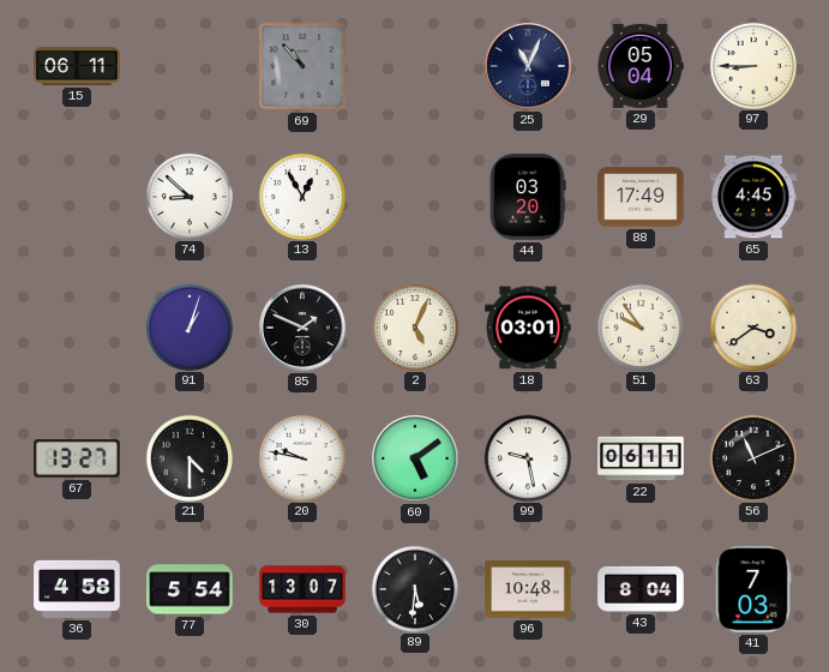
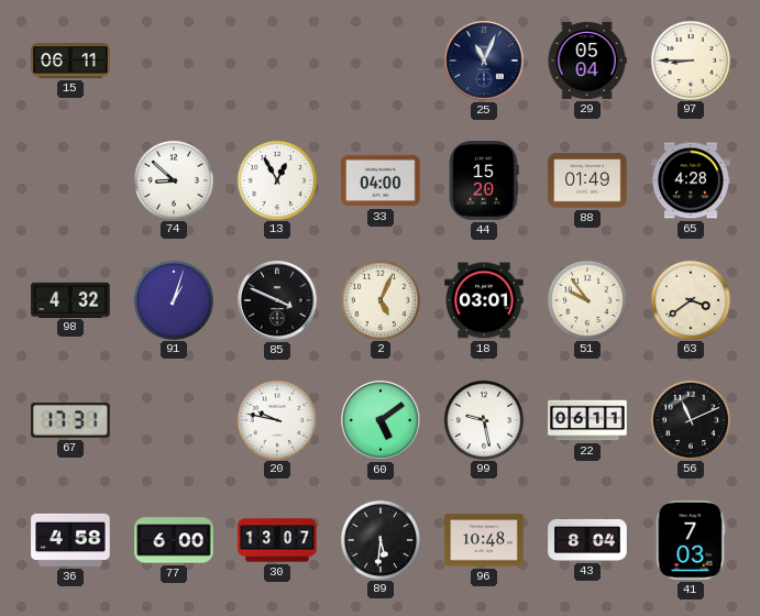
69: 10:53 -> none (302, 66)
33: none -> 04:00 (381, 180)
44: 03:20 -> 15:20 (484, 180)
88: 17:49 -> 01:49 (587, 180)
65: 4:45 -> 4:28 (691, 180)
98: none -> 4:32 (70, 299)
85: 1:49 -> 3:49 (277, 300)
67: 13:27 -> 17:31 (70, 420)
21: 4:30 -> none (188, 457)
77: 5:54 -> 6:00 (174, 540)
